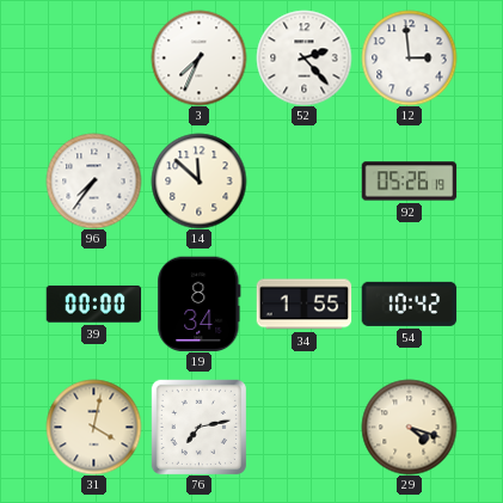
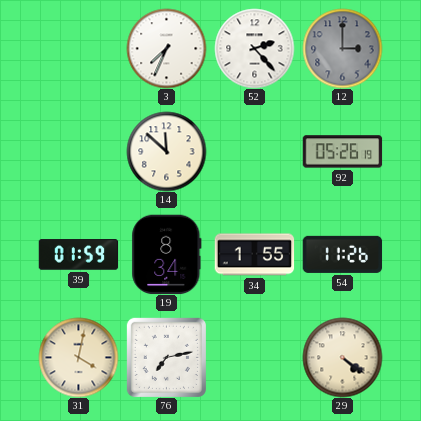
12: 2:59 -> 3:00 (342, 48)
12 dial: white -> grey (342, 48)
96: 7:36 -> none (93, 180)
39: 00:00 -> 01:59 (78, 255)
54: 10:42 -> 11:26 (342, 254)
29: 4:18 -> 4:21 (342, 357)
